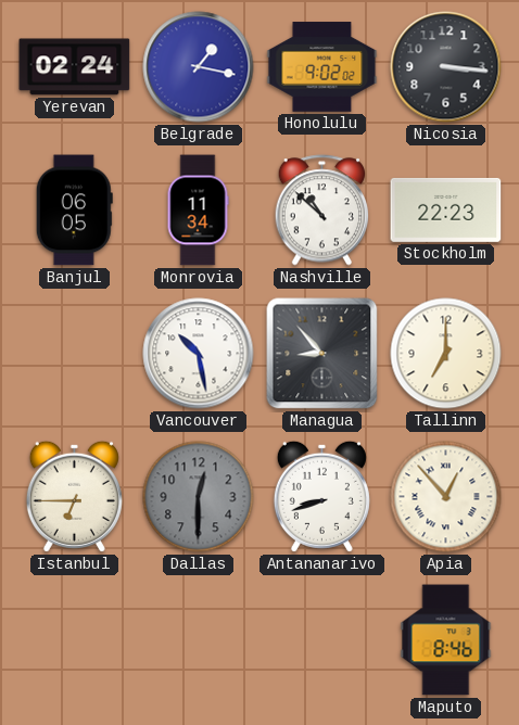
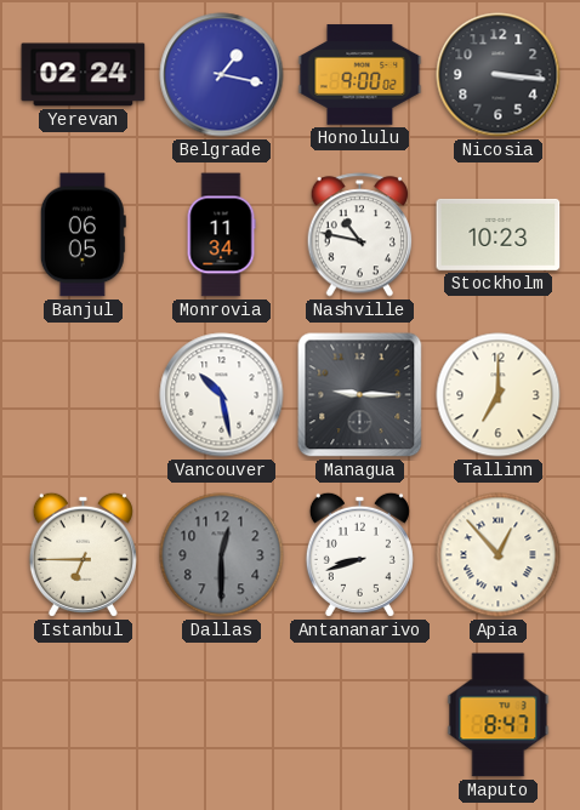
Honolulu: 9:02 -> 9:00 (360, 75)
Nashville: 10:52 -> 10:47 (360, 235)
Stockholm: 22:23 -> 10:23 (499, 234)
Managua: 8:53 -> 9:15 (360, 395)
Maputo: 8:46 -> 8:47 (499, 715)
